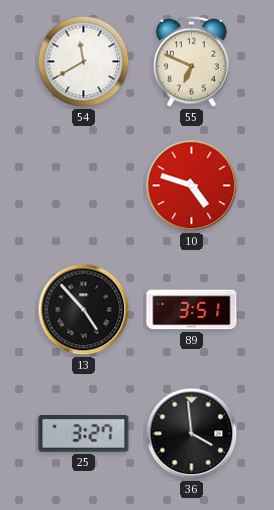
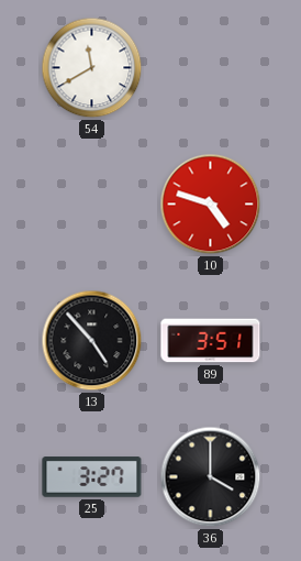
55: 6:49 -> none (192, 61)
36: 3:59 -> 4:00 (211, 477)
